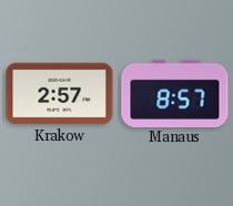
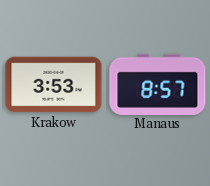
Krakow: 2:57 -> 3:53 (54, 85)
